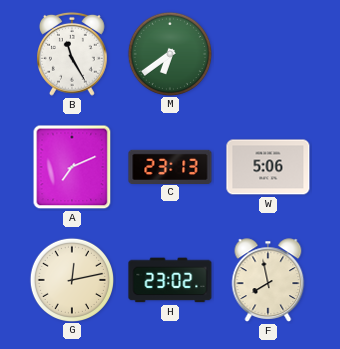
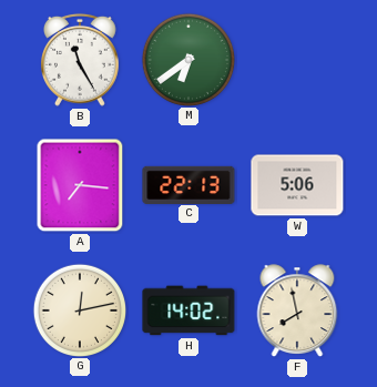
A: 7:11 -> 7:16 (80, 185)
C: 23:13 -> 22:13 (188, 184)
H: 23:02 -> 14:02 (188, 310)
